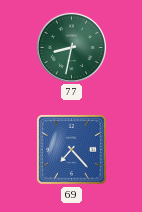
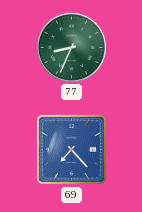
77: 8:32 -> 8:34 (71, 47)
